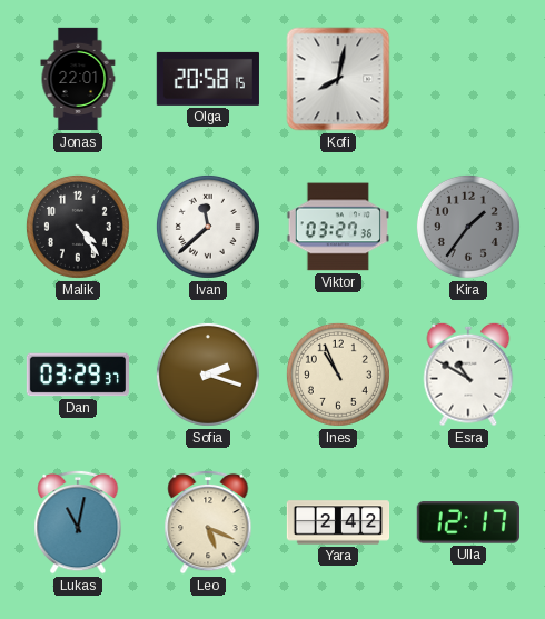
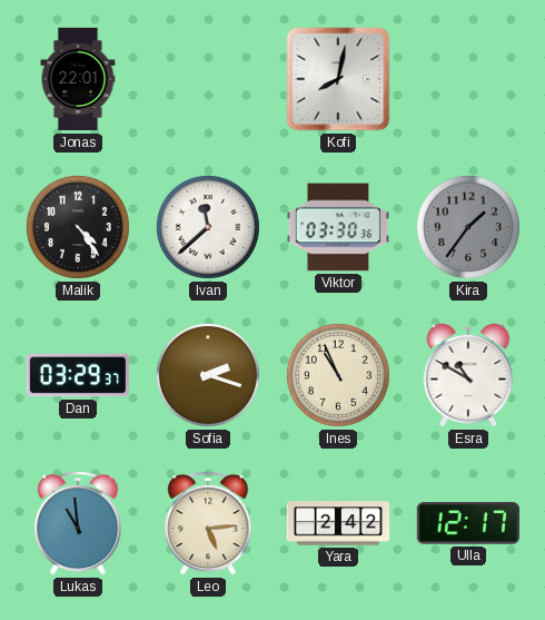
Olga: 20:58 -> none (208, 79)
Viktor: 03:27 -> 03:30 (338, 227)
Lukas: 11:02 -> 10:59 (78, 523)
Leo: 5:19 -> 5:14 (208, 523)
